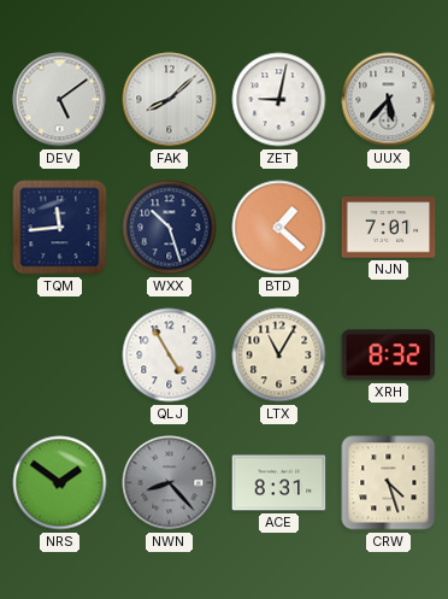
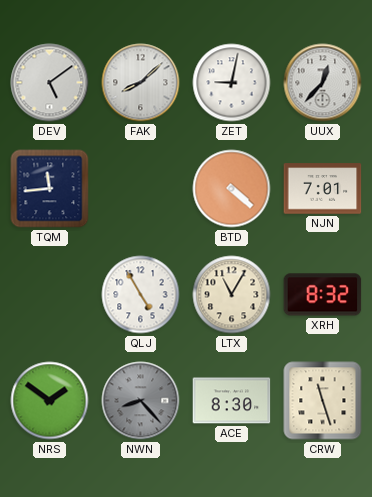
UUX: 5:37 -> 12:37 (323, 83)
WXX: 10:27 -> none (170, 228)
BTD: 1:22 -> 4:22 (232, 189)
ACE: 8:31 -> 8:30 (232, 401)
CRW: 4:27 -> 11:27 (323, 401)
